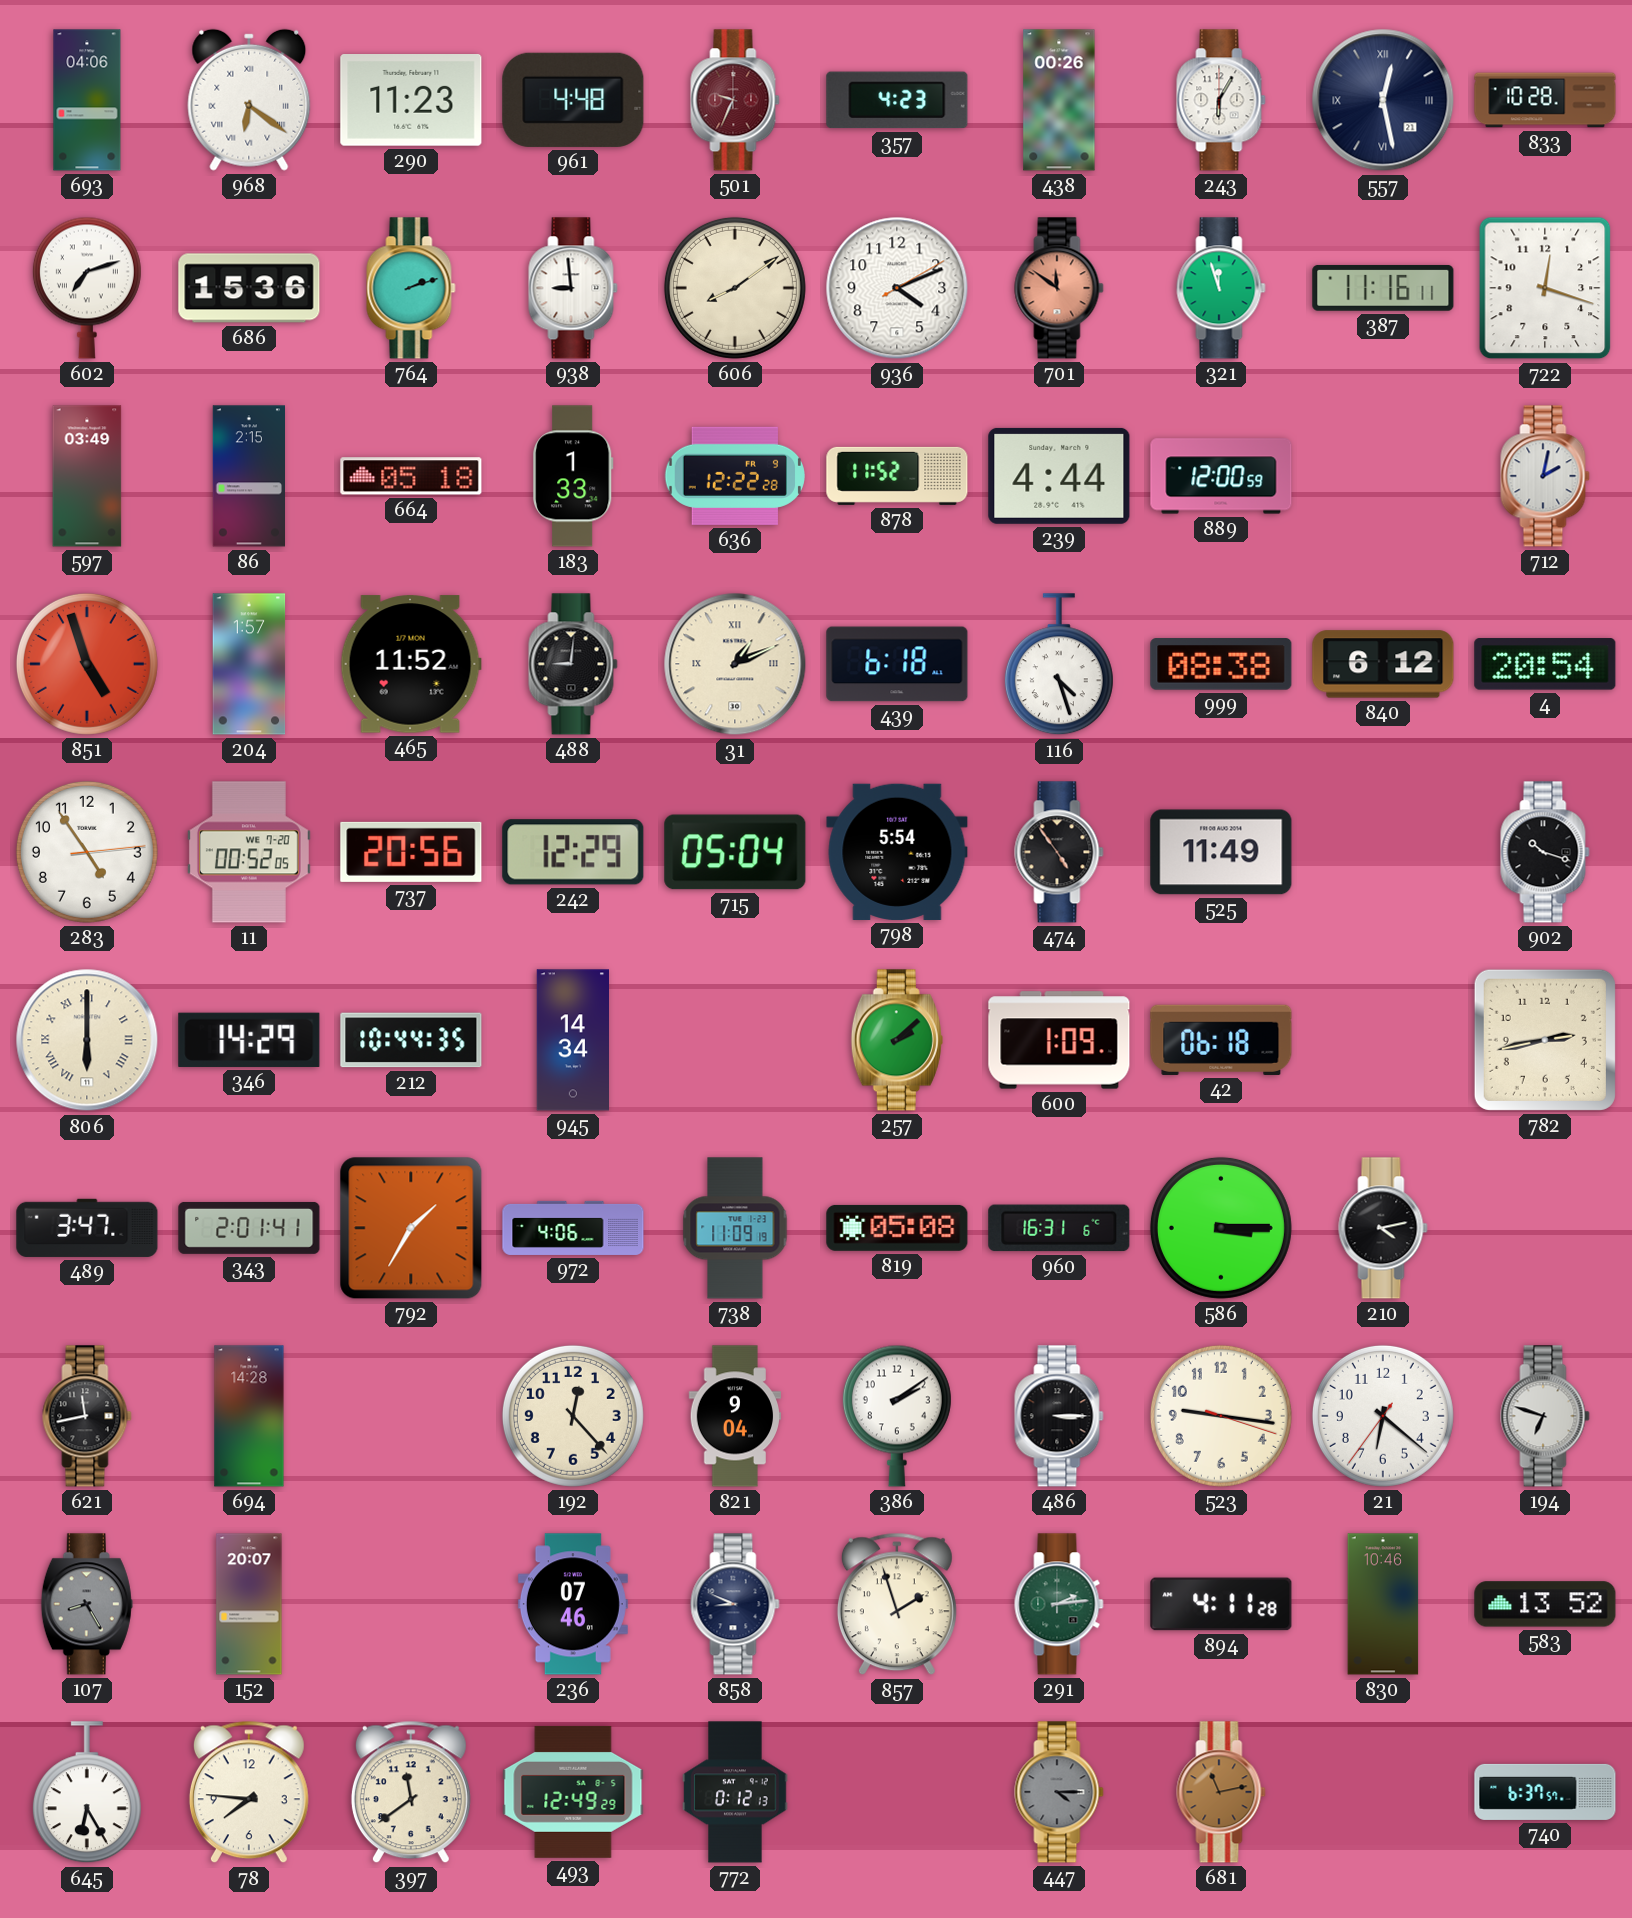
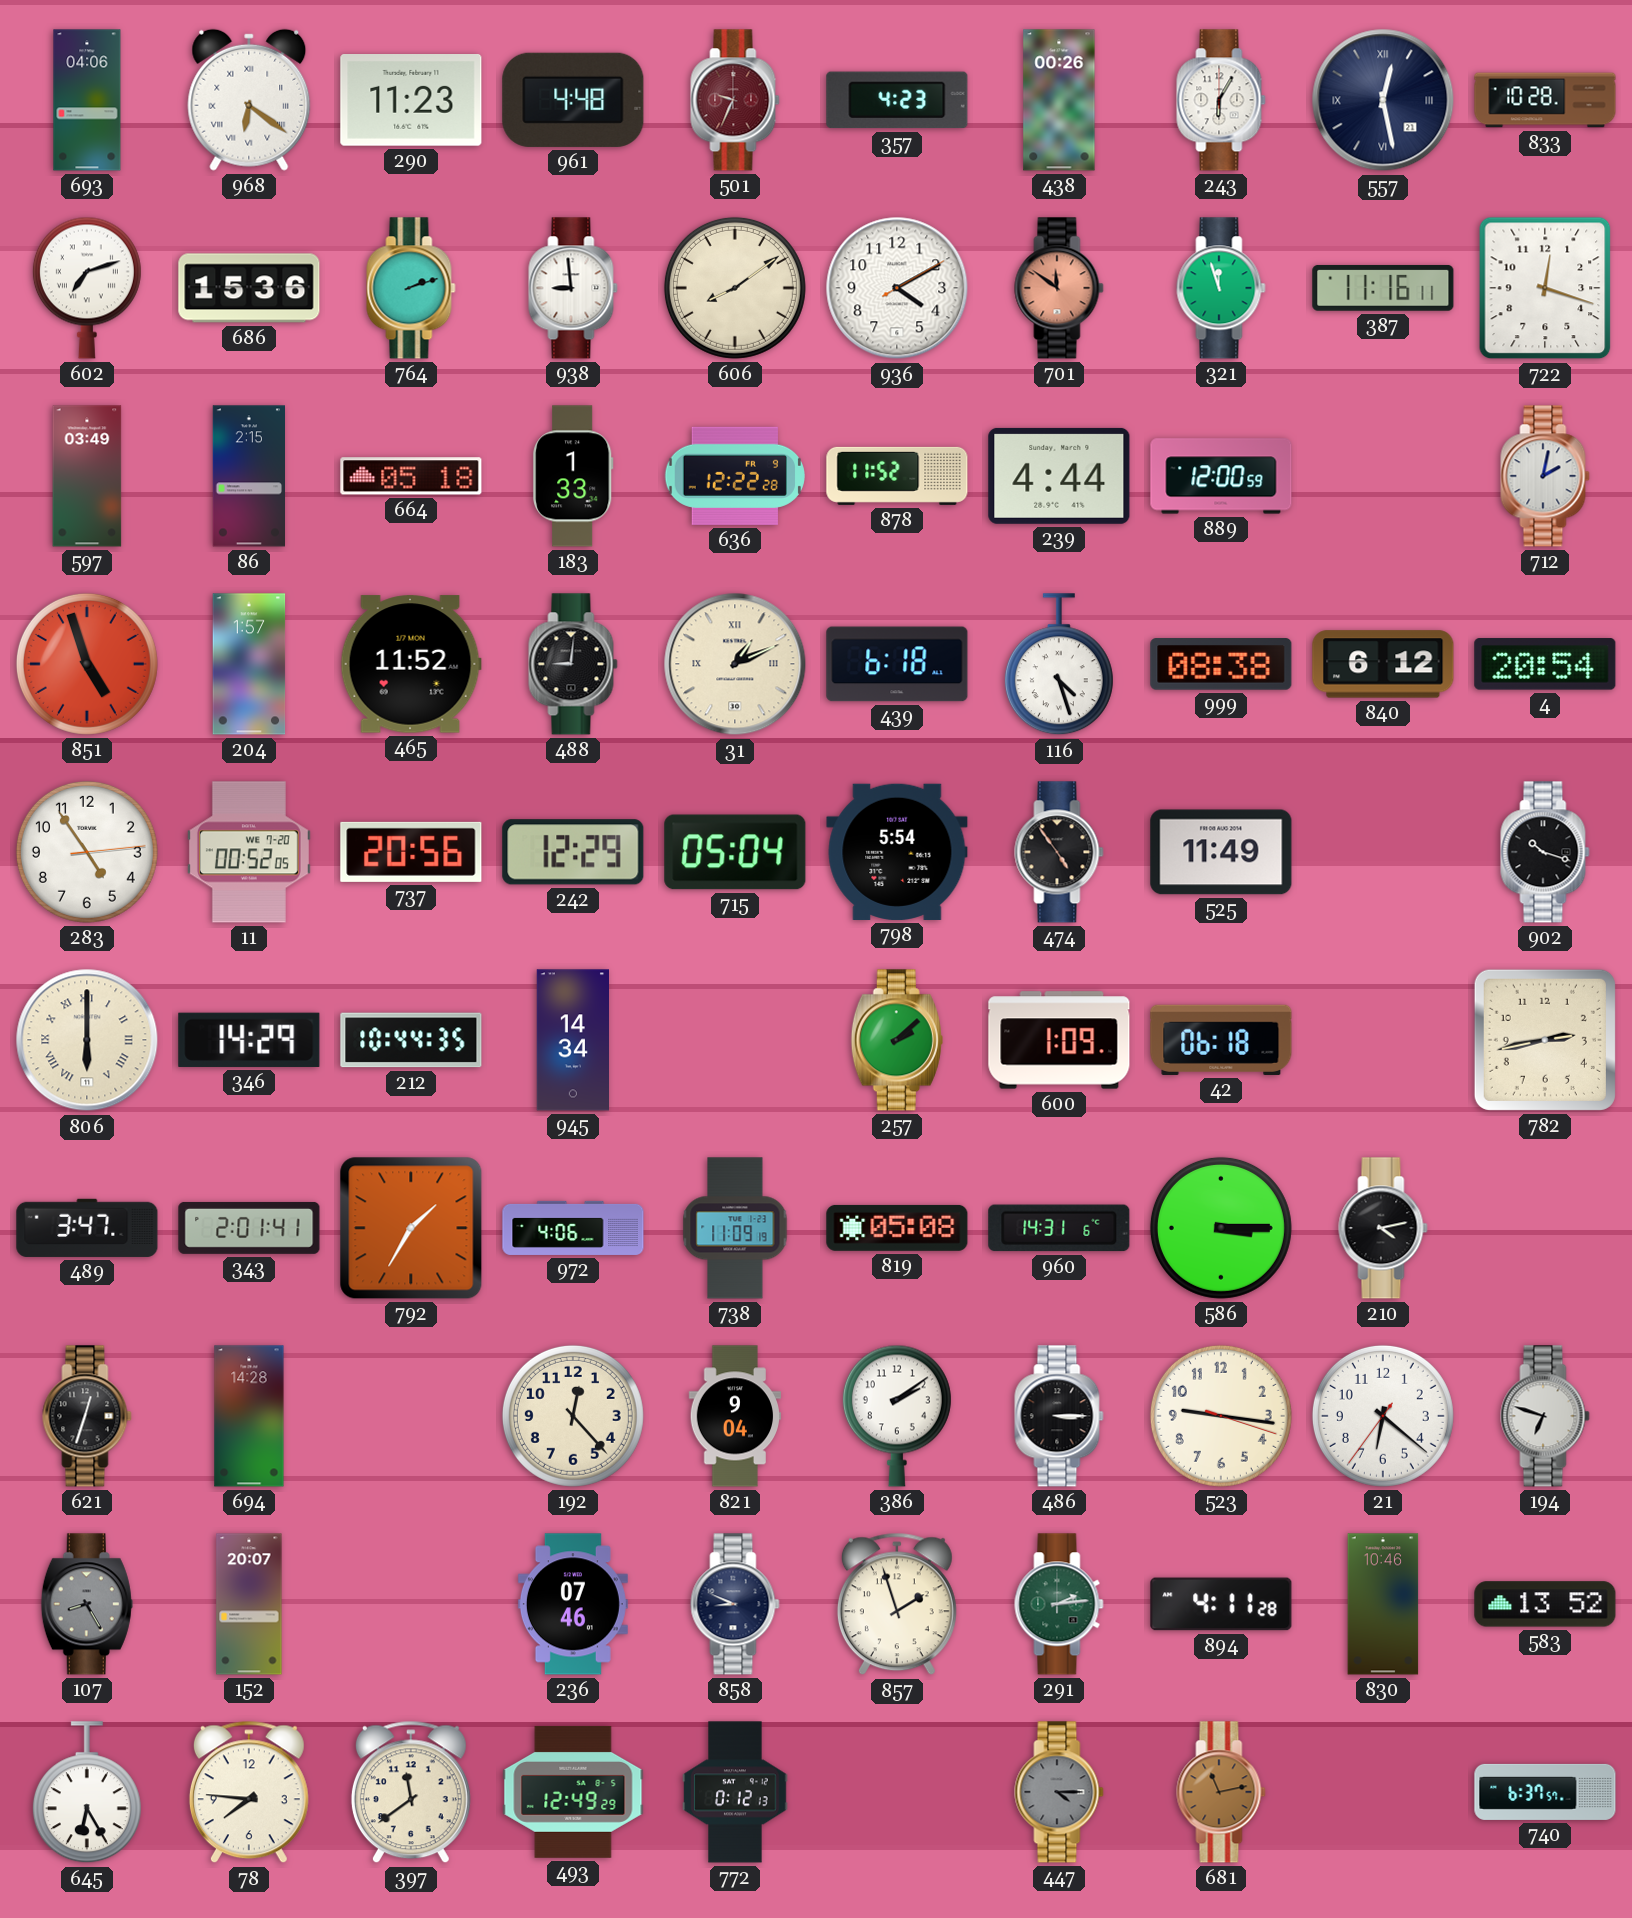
936: 4:11 -> 4:10 (897, 288)
960: 16:31 -> 14:31 (1059, 1228)
621: 11:43 -> 12:33 (87, 1416)
